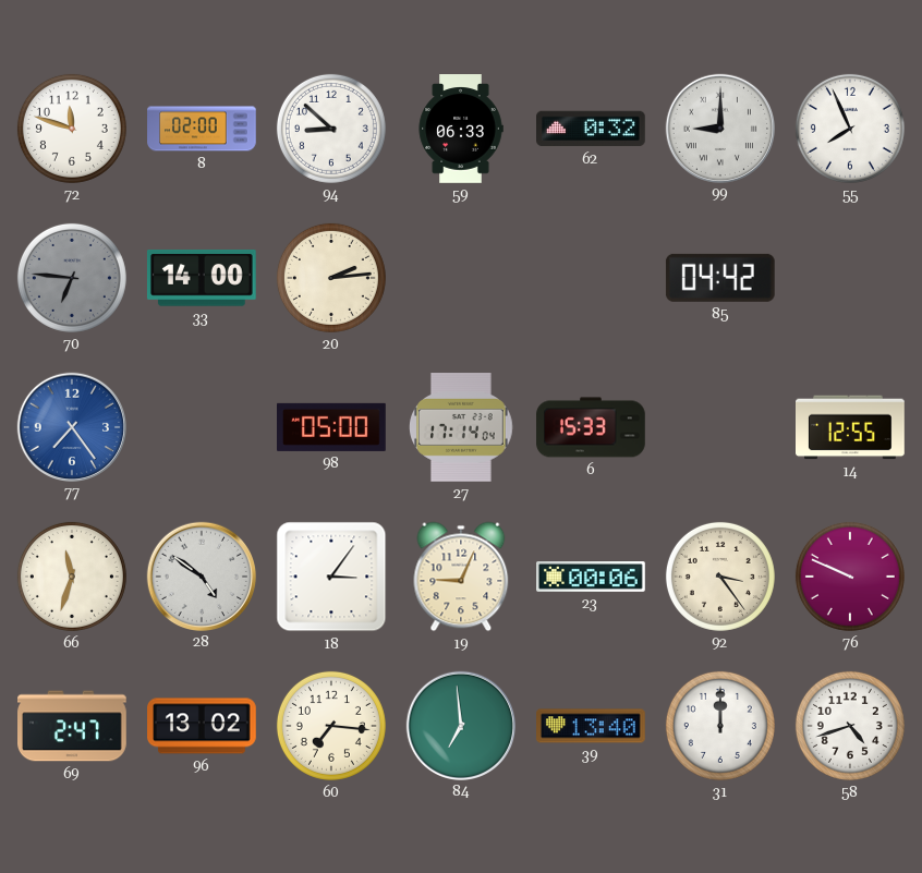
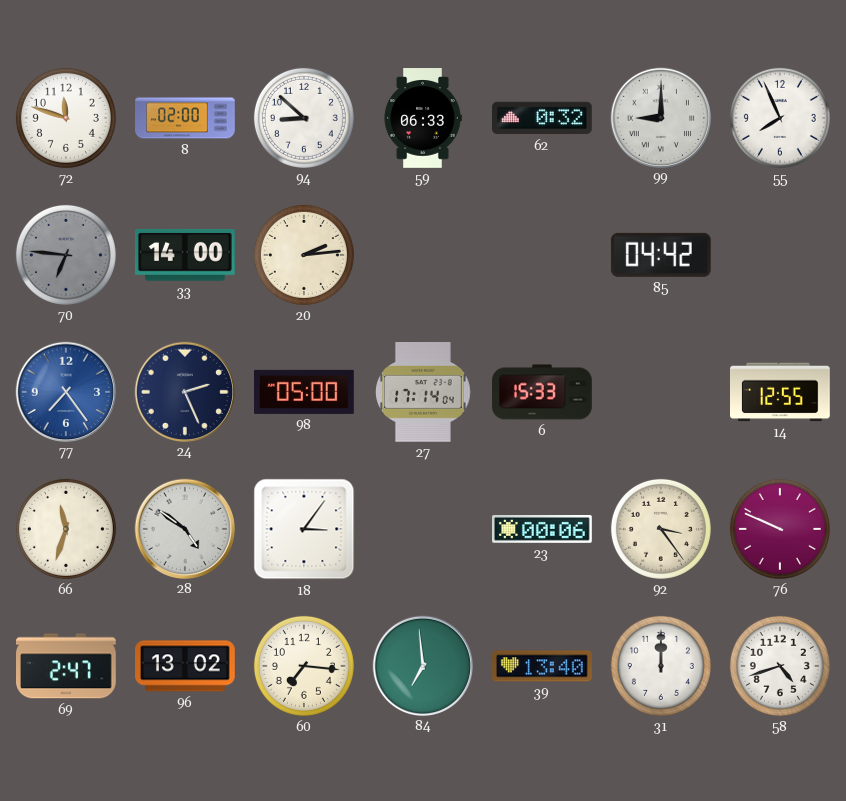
24: none -> 2:26 (184, 391)
19: 9:04 -> none (461, 577)
